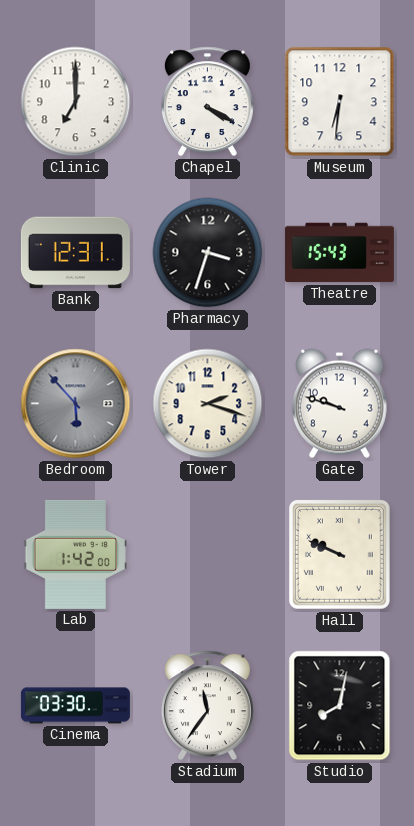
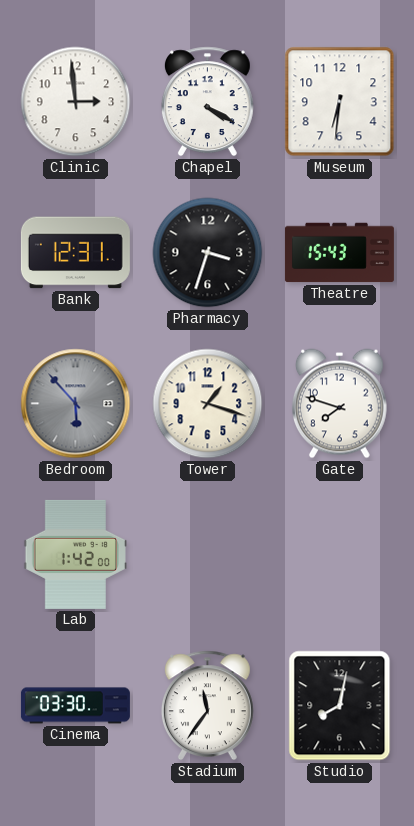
Clinic: 7:00 -> 2:59 (76, 102)
Tower: 2:18 -> 1:18 (208, 404)
Gate: 9:48 -> 7:48 (339, 404)
Hall: 9:49 -> none (339, 554)
